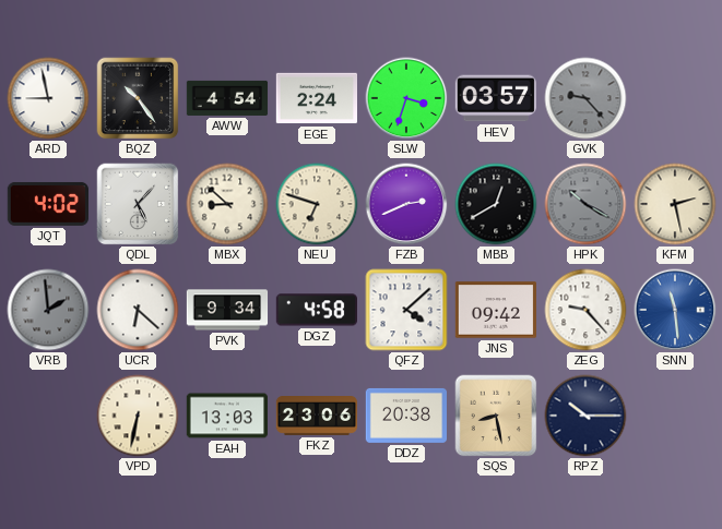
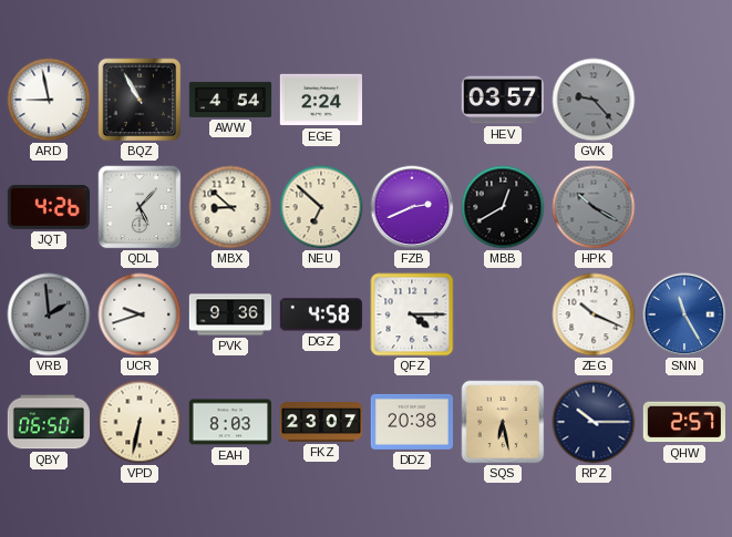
BQZ: 10:24 -> 10:55 (140, 100)
SLW: 3:33 -> none (406, 98)
JQT: 4:02 -> 4:26 (48, 207)
NEU: 6:48 -> 6:52 (321, 207)
KFM: 2:28 -> none (675, 204)
UCR: 6:22 -> 9:42 (140, 314)
PVK: 9:34 -> 9:36 (230, 314)
QFZ: 4:08 -> 4:15 (412, 314)
JNS: 09:42 -> none (495, 310)
ZEG: 9:23 -> 10:19 (594, 314)
SNN: 11:29 -> 11:25 (684, 314)
QBY: none -> 06:50 (48, 422)
EAH: 13:03 -> 8:03 (229, 422)
FKZ: 23:06 -> 23:07 (321, 423)
SQS: 8:28 -> 6:28 (503, 422)
QHW: none -> 2:57 (683, 422)
